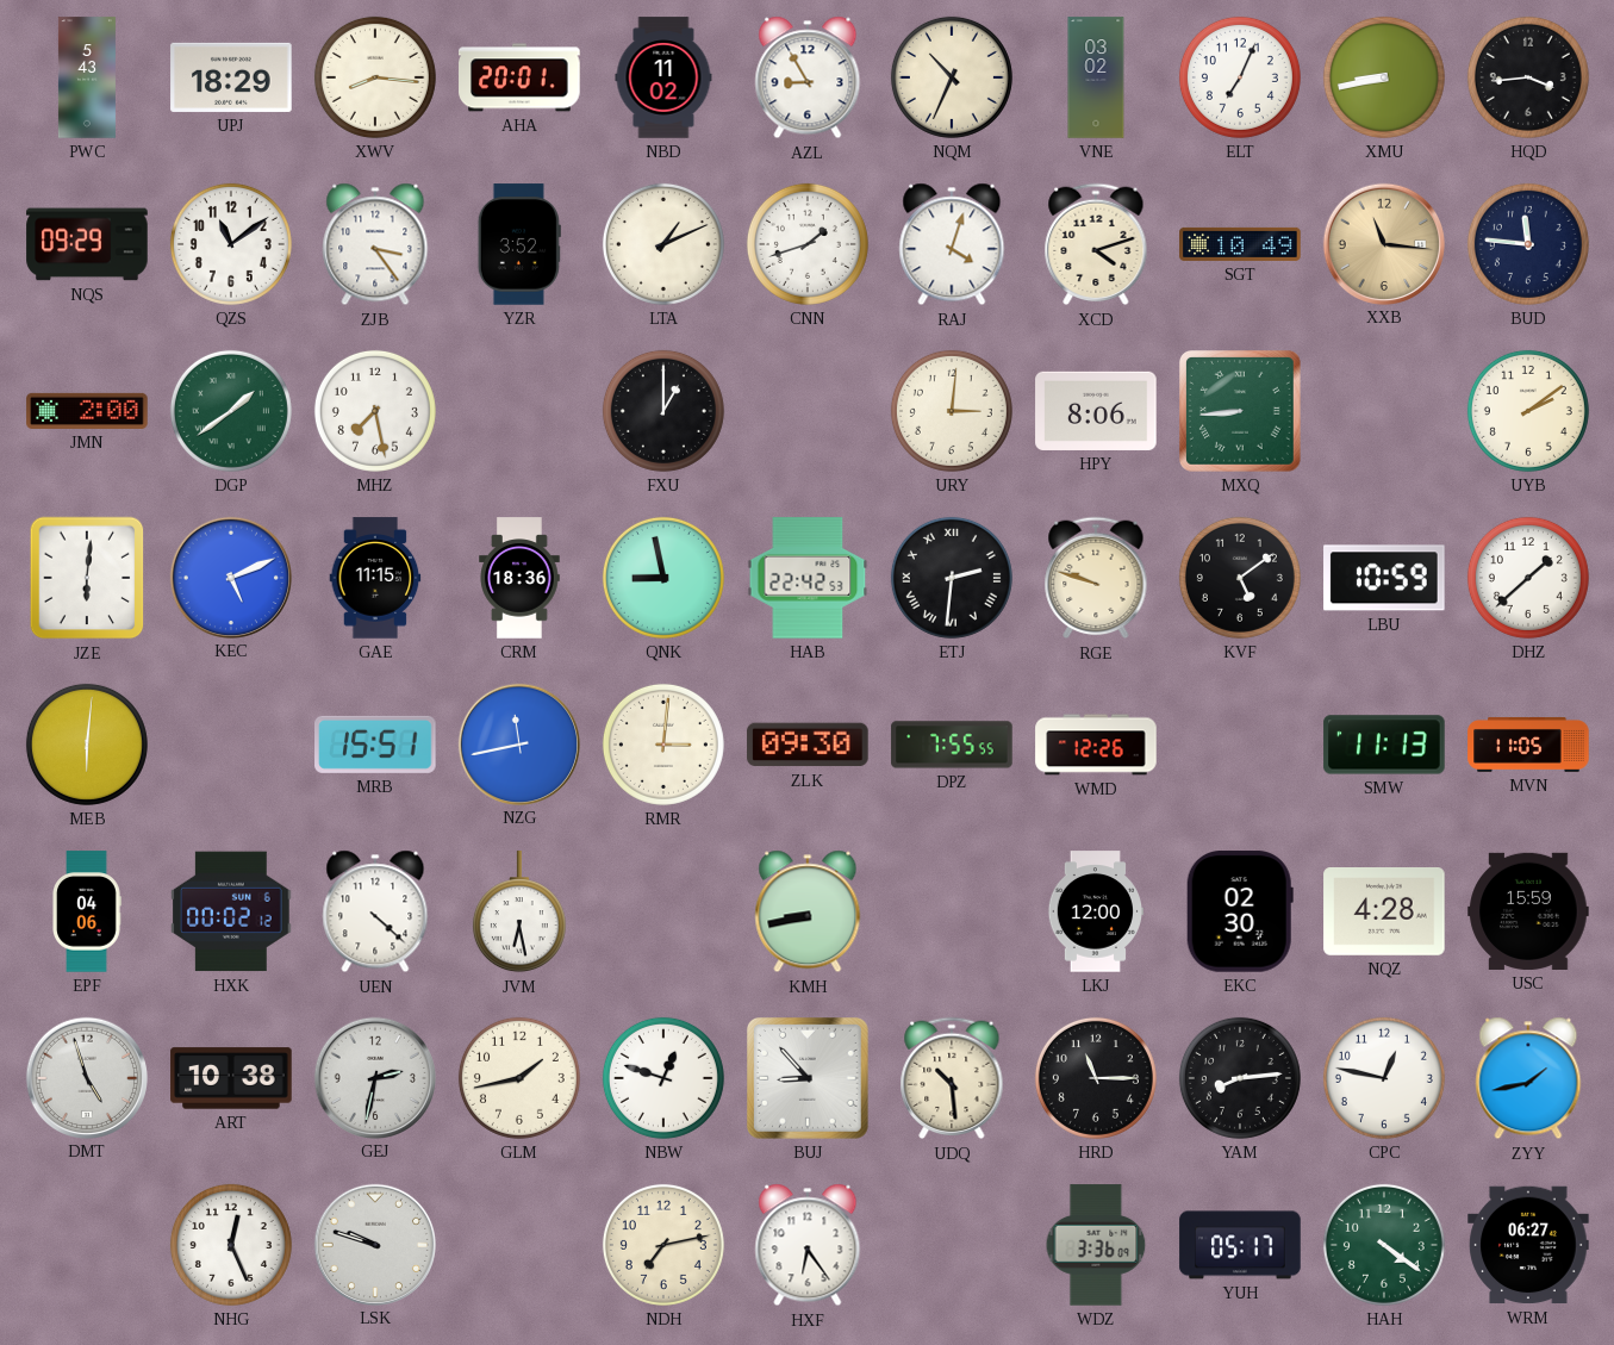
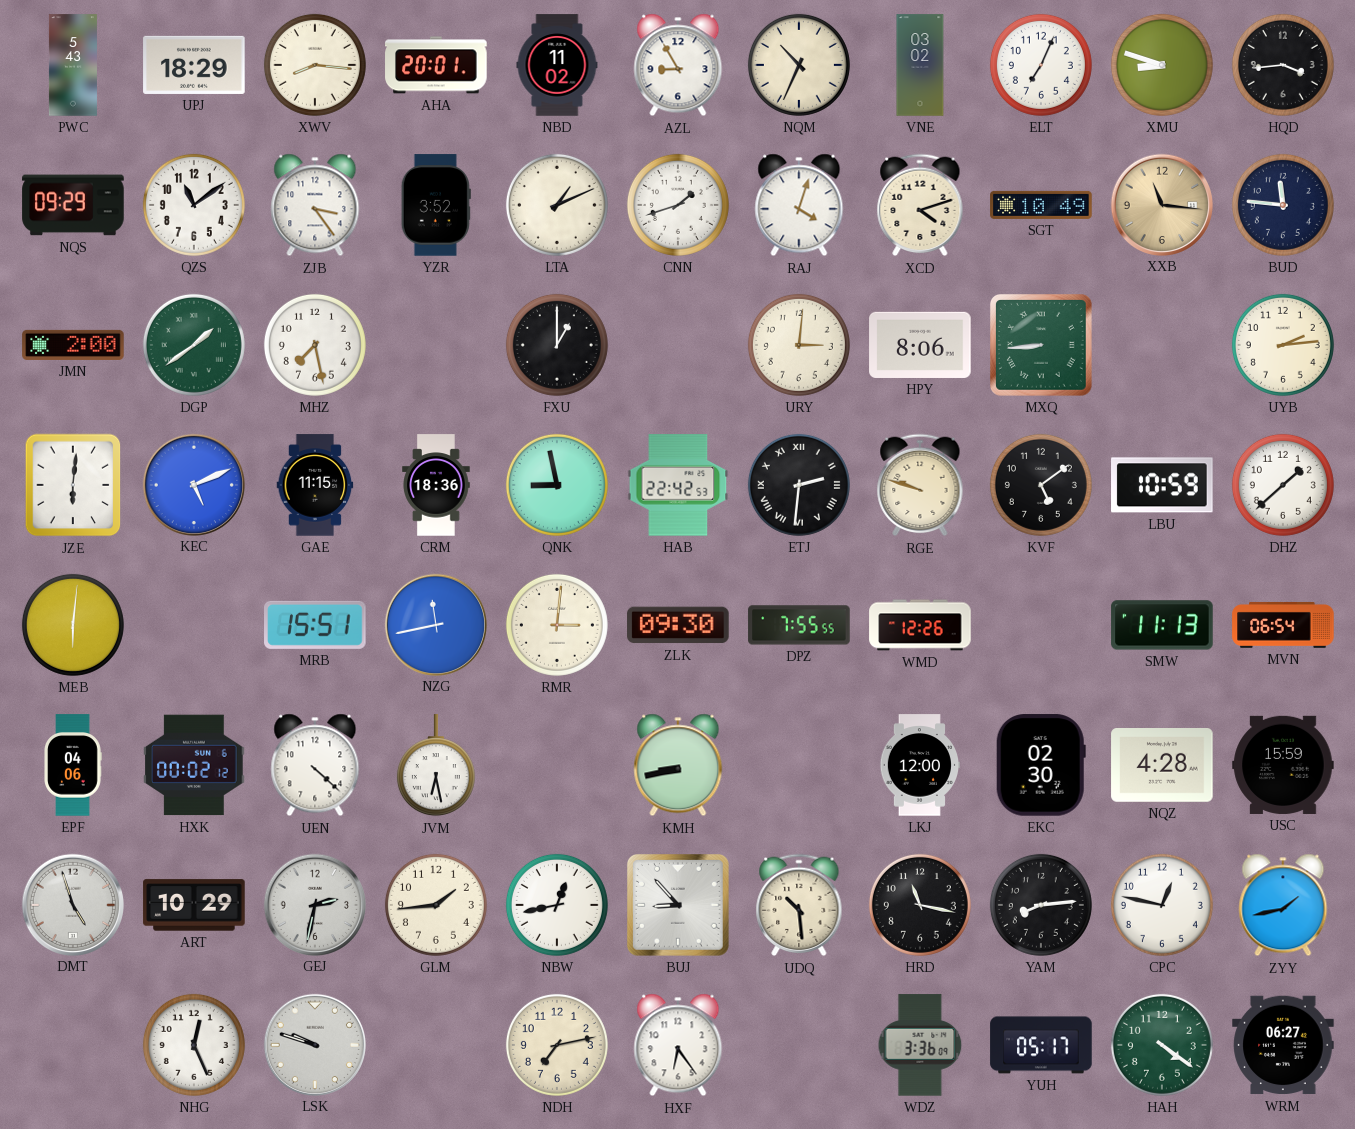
XMU: 8:43 -> 8:48 (1162, 65)
UYB: 2:09 -> 2:14 (1283, 345)
MVN: 11:05 -> 06:54 (1283, 625)
ART: 10:38 -> 10:29 (194, 905)
GLM: 1:43 -> 1:44 (436, 905)
NBW: 12:48 -> 12:43 (557, 905)
HRD: 11:15 -> 11:17 (920, 905)
